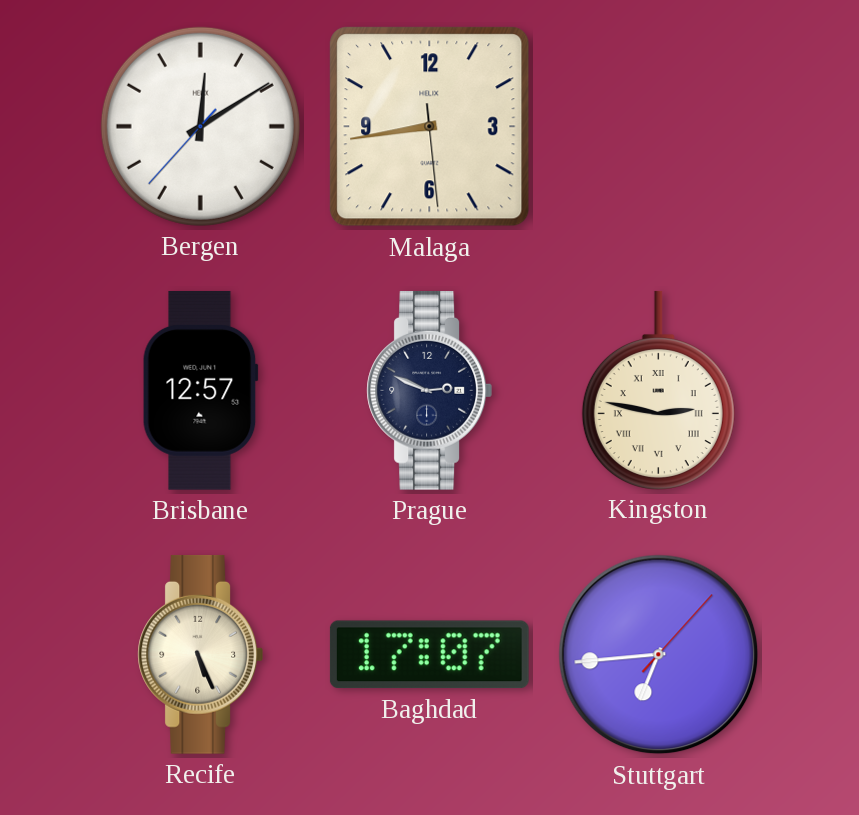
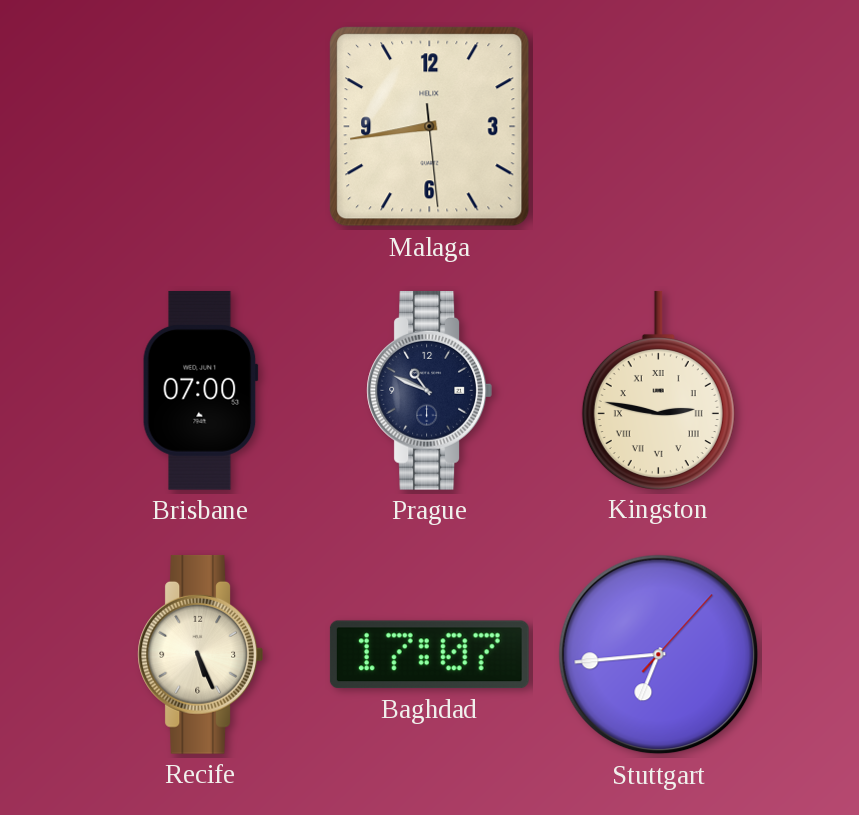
Bergen: 12:09 -> none (200, 126)
Brisbane: 12:57 -> 07:00 (200, 390)
Prague: 2:49 -> 10:49 (429, 390)
